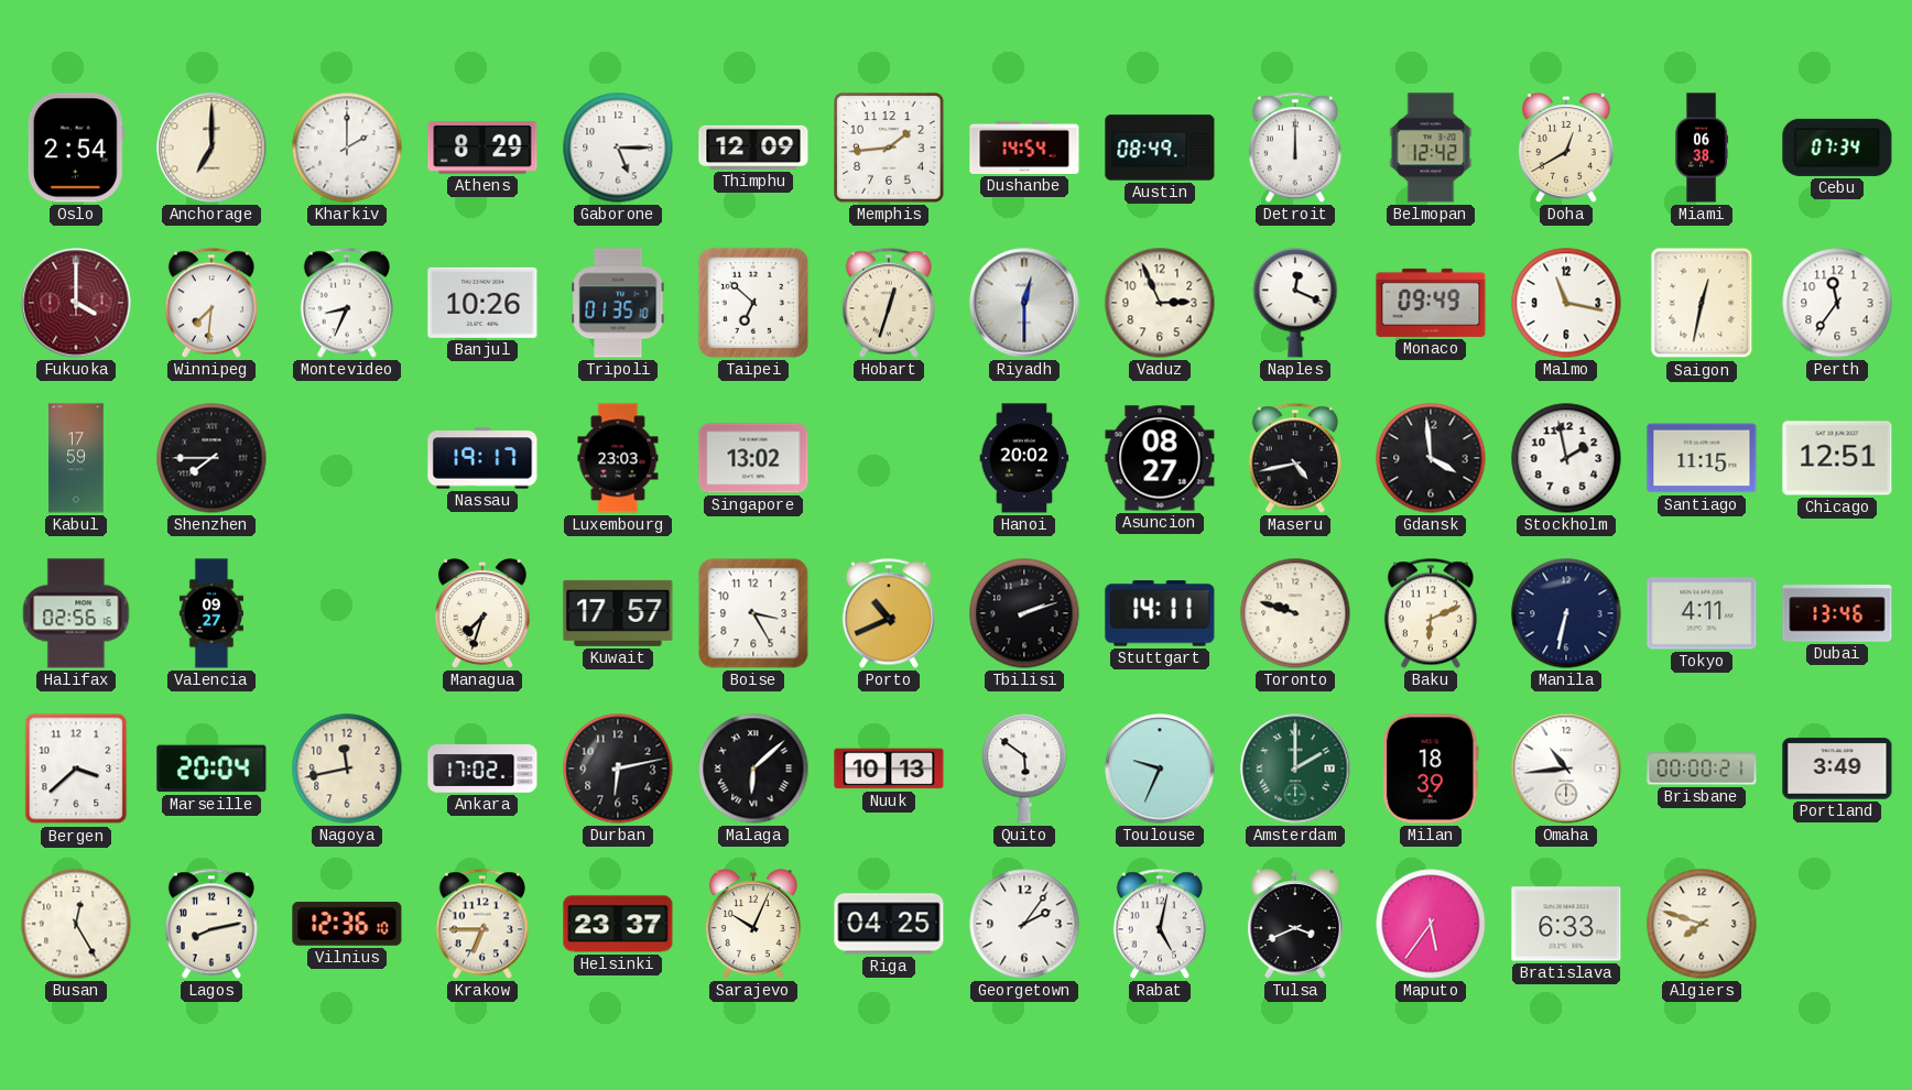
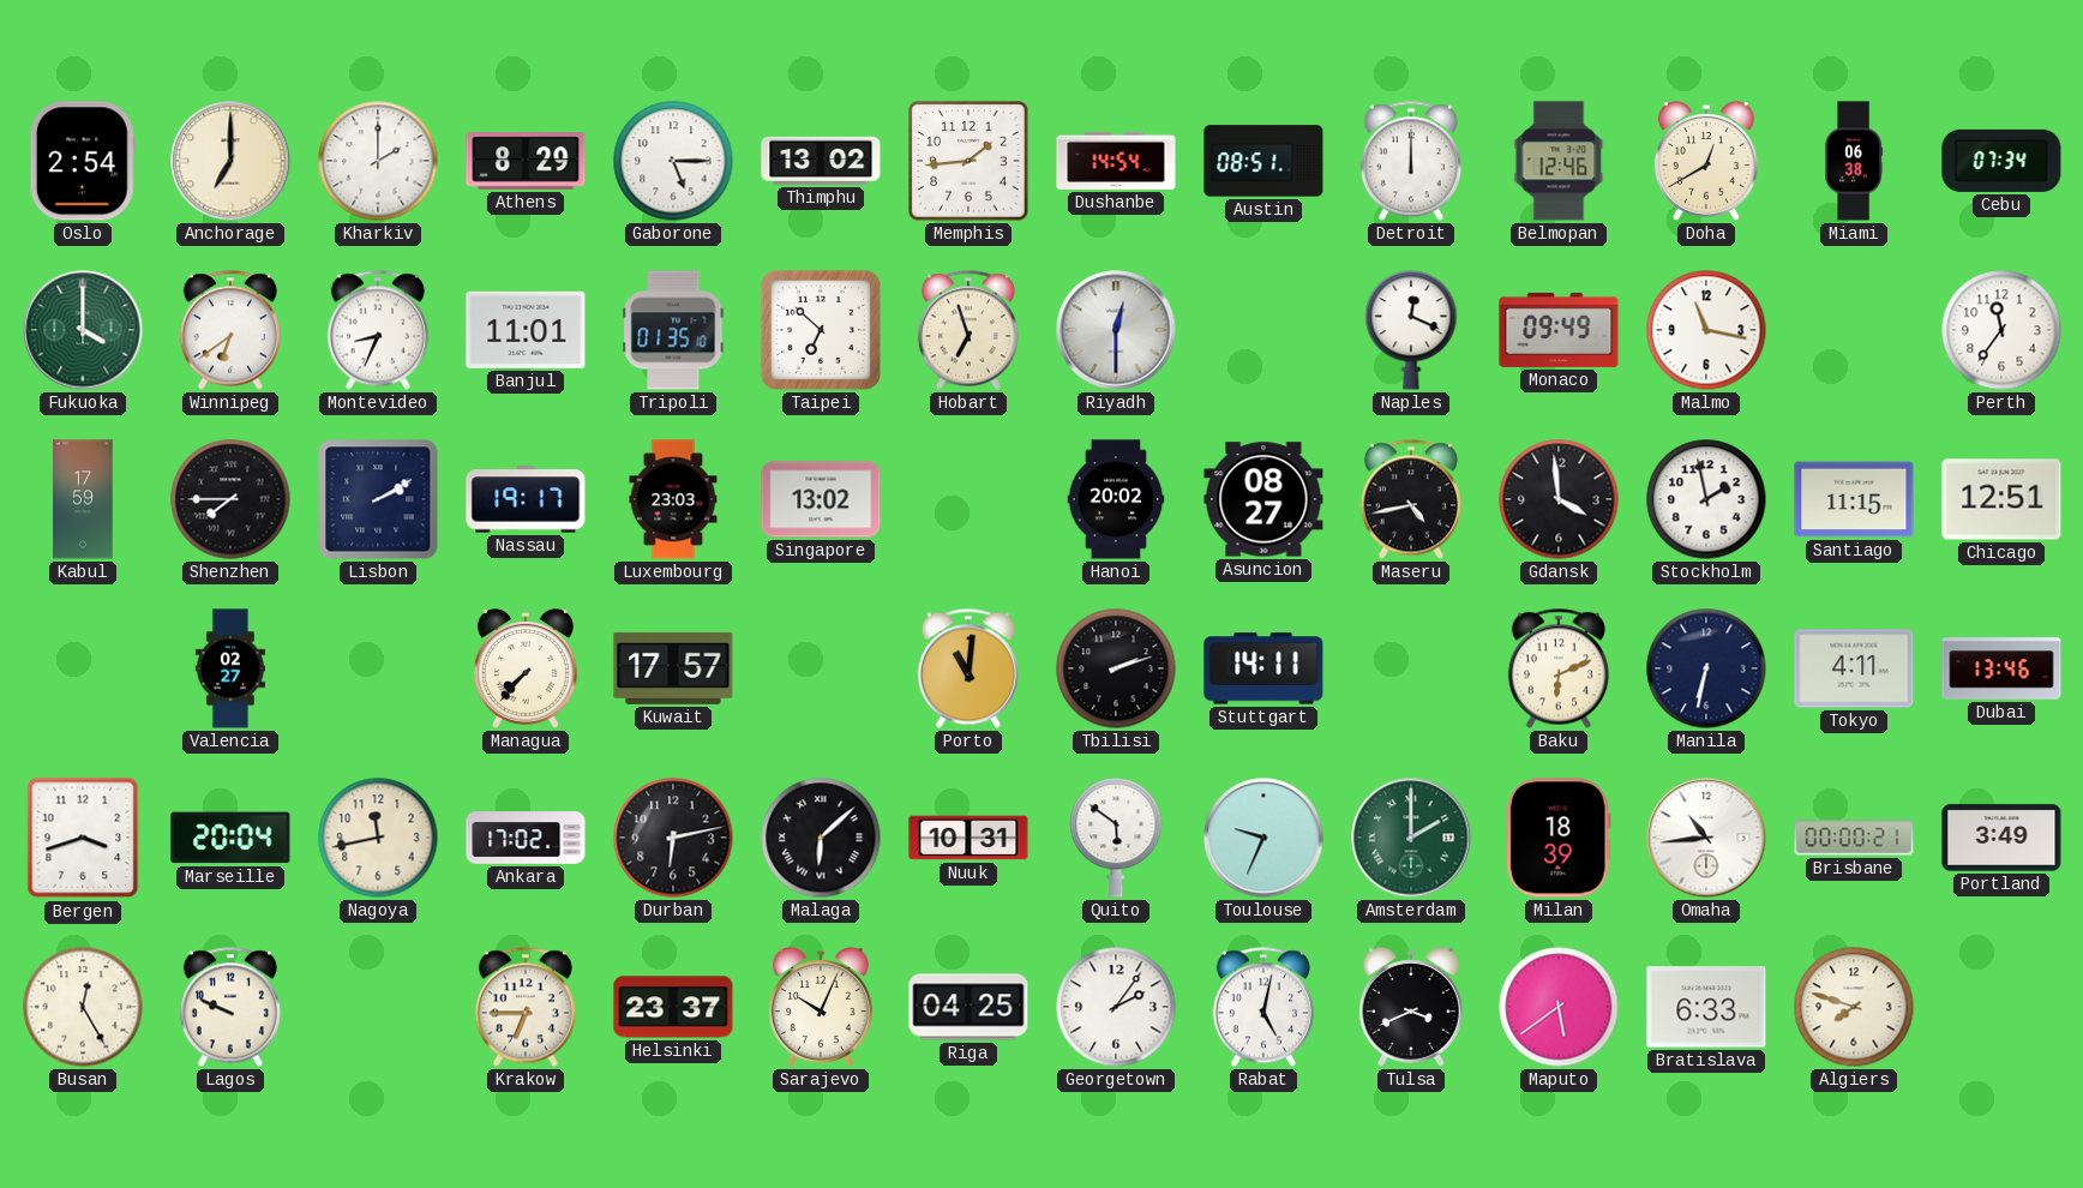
Thimphu: 12:09 -> 13:02 (821, 161)
Austin: 08:49 -> 08:51 (1263, 161)
Belmopan: 12:42 -> 12:46 (1559, 161)
Fukuoka dial: burgundy -> green (83, 330)
Winnipeg: 7:31 -> 6:39 (230, 330)
Banjul: 10:26 -> 11:01 (526, 330)
Hobart: 12:33 -> 6:57 (968, 330)
Vaduz: 2:56 -> none (1160, 303)
Saigon: 12:32 -> none (1702, 303)
Lisbon: none -> 2:10 (378, 499)
Halifax: 02:56 -> none (76, 613)
Valencia: 09:27 -> 02:27 (230, 668)
Managua: 7:33 -> 7:37 (526, 668)
Boise: 3:25 -> none (753, 613)
Porto: 10:41 -> 11:01 (968, 668)
Toronto: 9:48 -> none (1295, 613)
Bergen: 3:38 -> 3:42 (83, 838)
Nuuk: 10:13 -> 10:31 (968, 838)
Lagos: 8:13 -> 9:49 (230, 1007)
Vilnius: 12:36 -> none (347, 925)
Maputo: 5:36 -> 5:39 (1559, 1007)
